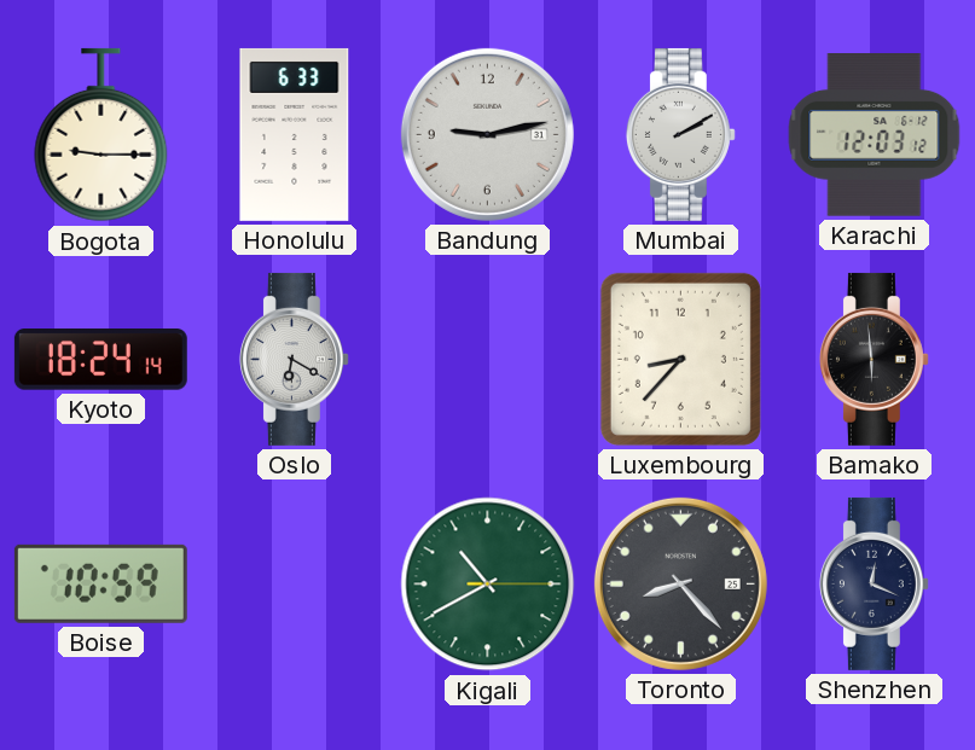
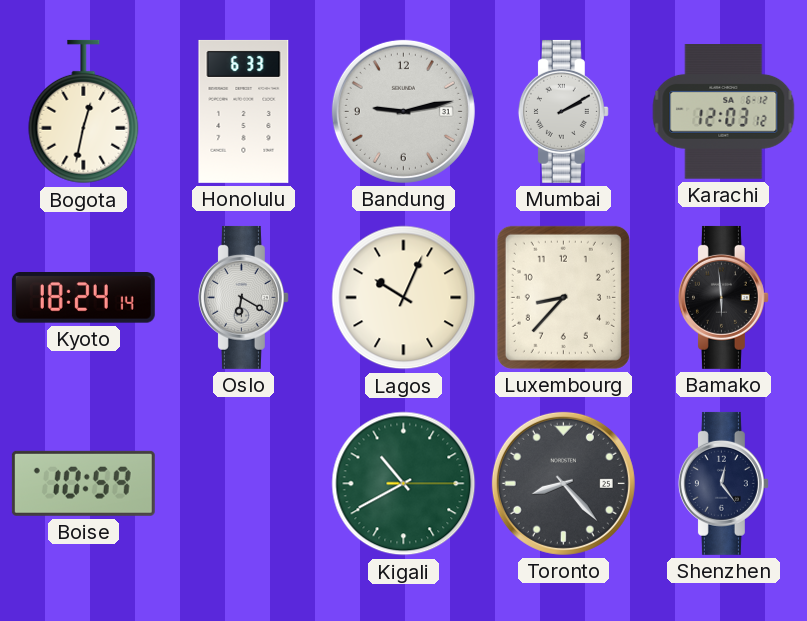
Bogota: 9:15 -> 12:32 (84, 112)
Lagos: none -> 10:04 (404, 298)
Shenzhen: 12:19 -> 12:24 (723, 483)
